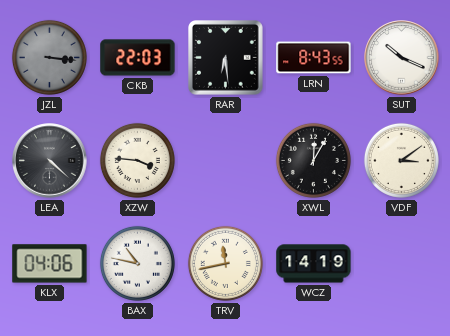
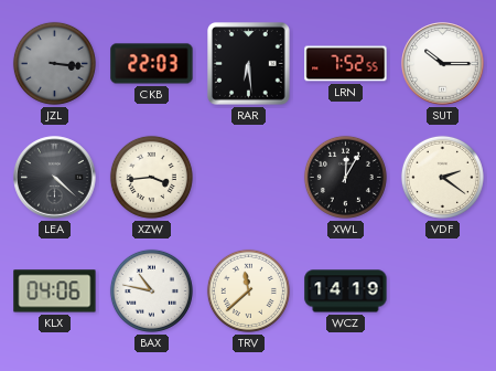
LRN: 8:43 -> 7:52 (346, 64)
SUT: 10:19 -> 10:15 (443, 64)
XZW: 3:46 -> 3:44 (151, 177)
VDF: 3:09 -> 2:21 (442, 177)
TRV: 11:43 -> 11:38 (248, 290)
